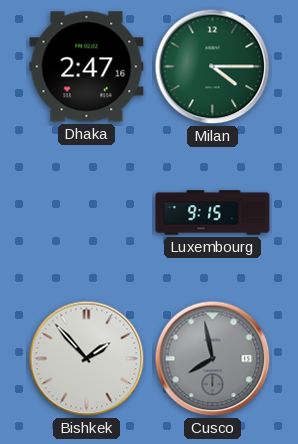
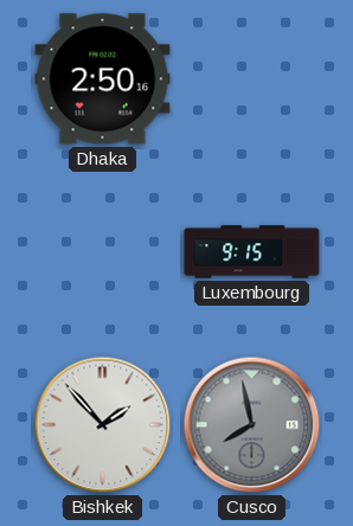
Dhaka: 2:47 -> 2:50 (103, 79)
Milan: 4:15 -> none (213, 67)
